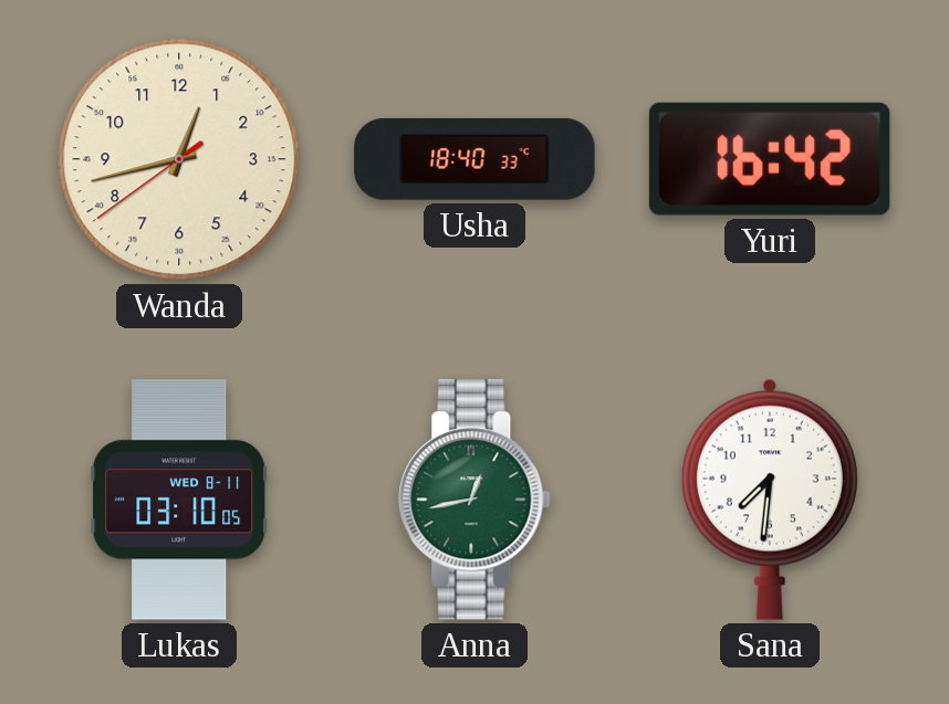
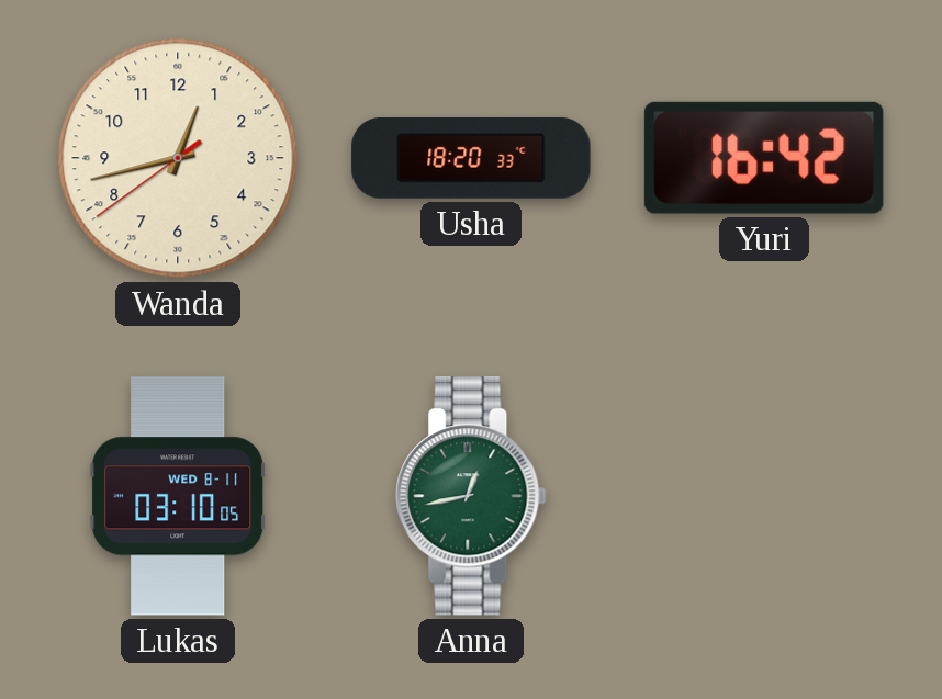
Usha: 18:40 -> 18:20 (471, 158)
Sana: 7:31 -> none (770, 500)
